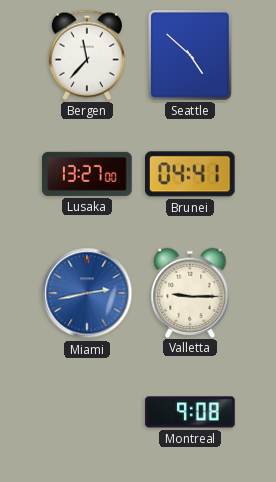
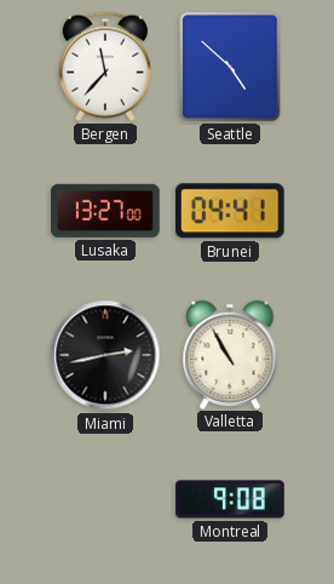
Miami dial: blue -> black (105, 355)
Valletta: 9:15 -> 10:55 (230, 354)
